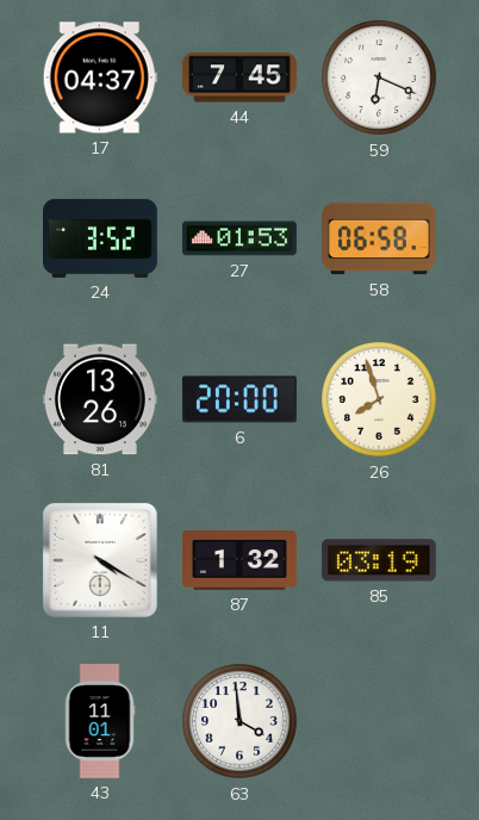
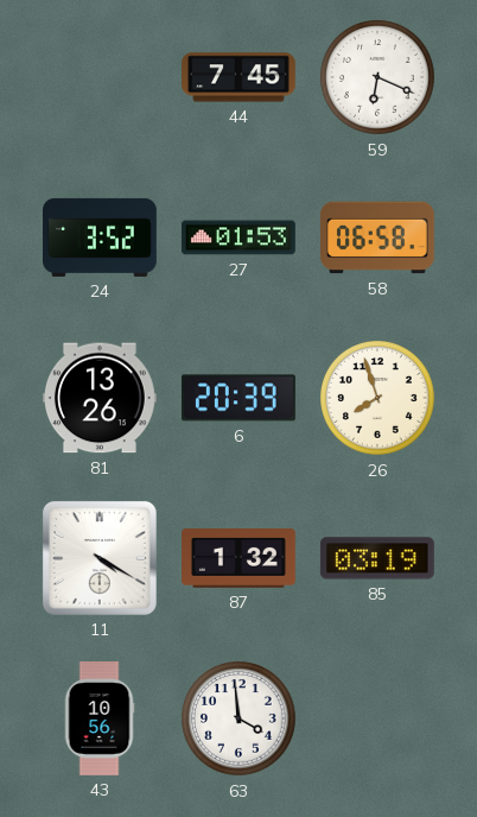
17: 04:37 -> none (100, 77)
6: 20:00 -> 20:39 (238, 398)
43: 11:01 -> 10:56 (100, 720)
